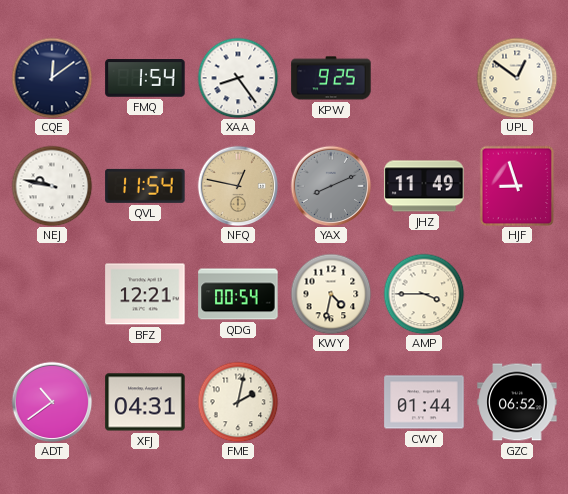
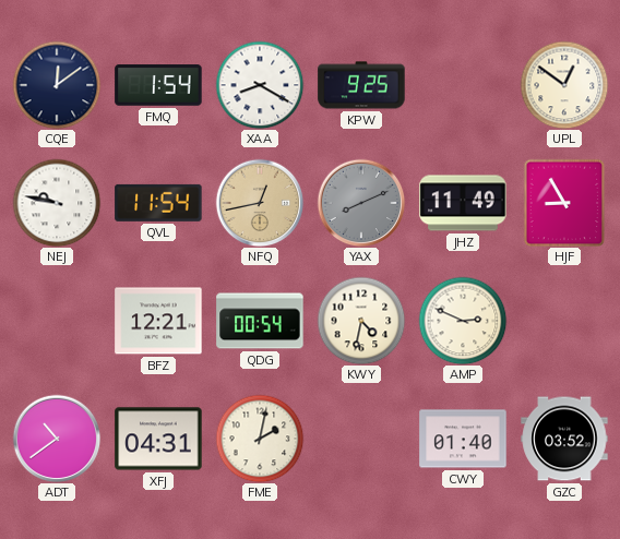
XAA: 8:24 -> 8:20 (260, 85)
NFQ: 12:47 -> 12:43 (260, 203)
HJF: 8:57 -> 8:55 (564, 203)
AMP: 3:45 -> 2:49 (463, 321)
CWY: 01:44 -> 01:40 (463, 439)
GZC: 06:52 -> 03:52 (564, 439)
